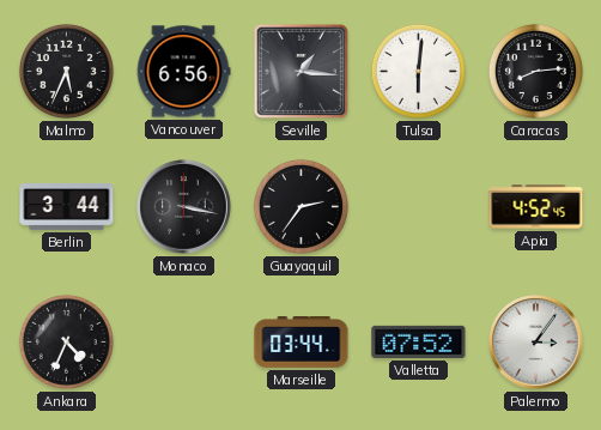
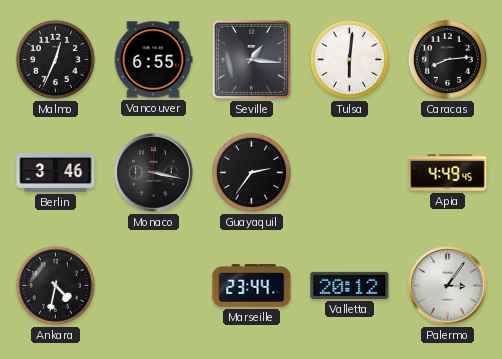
Malmo: 5:34 -> 12:34 (55, 59)
Vancouver: 6:56 -> 6:55 (153, 60)
Berlin: 3:44 -> 3:46 (56, 173)
Apia: 4:52 -> 4:49 (448, 173)
Ankara: 4:34 -> 4:32 (55, 285)
Marseille: 03:44 -> 23:44 (252, 286)
Valletta: 07:52 -> 20:12 (350, 285)
